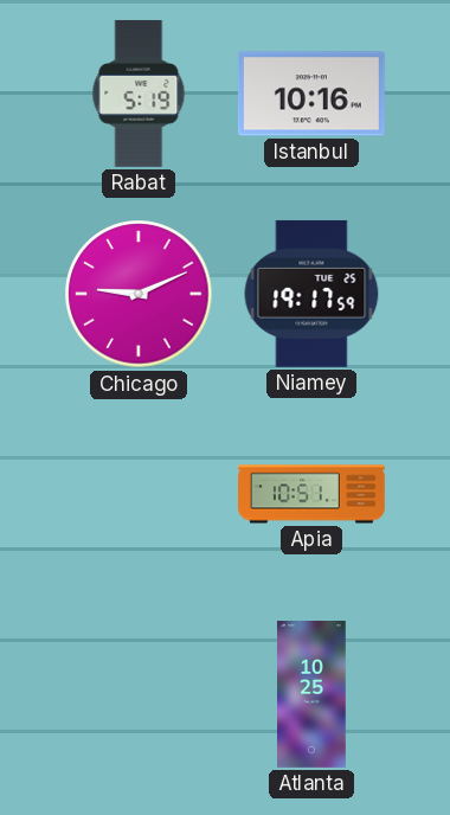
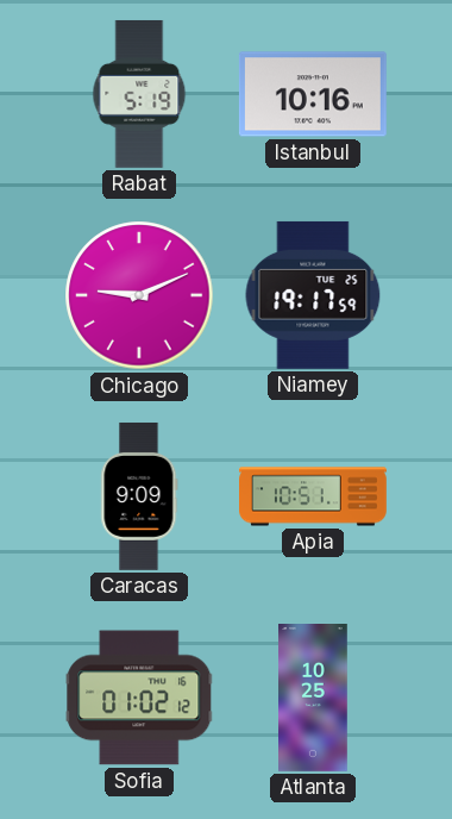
Caracas: none -> 9:09 (139, 496)
Sofia: none -> 01:02 (139, 698)
